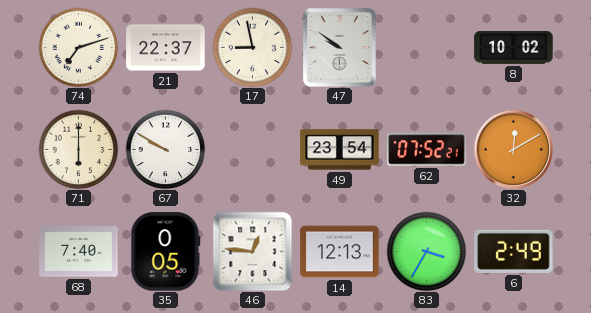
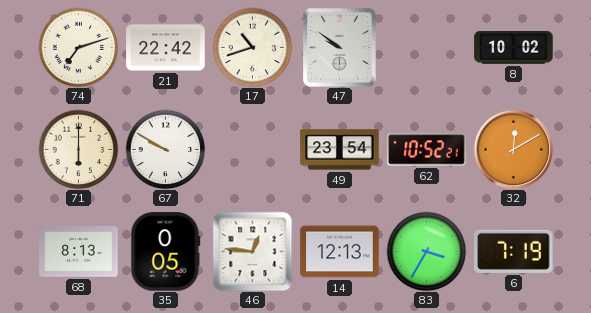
21: 22:37 -> 22:42 (166, 48)
17: 8:58 -> 10:42 (252, 47)
62: 07:52 -> 10:52 (427, 150)
68: 7:40 -> 8:13 (79, 252)
6: 2:49 -> 7:19 (514, 251)
